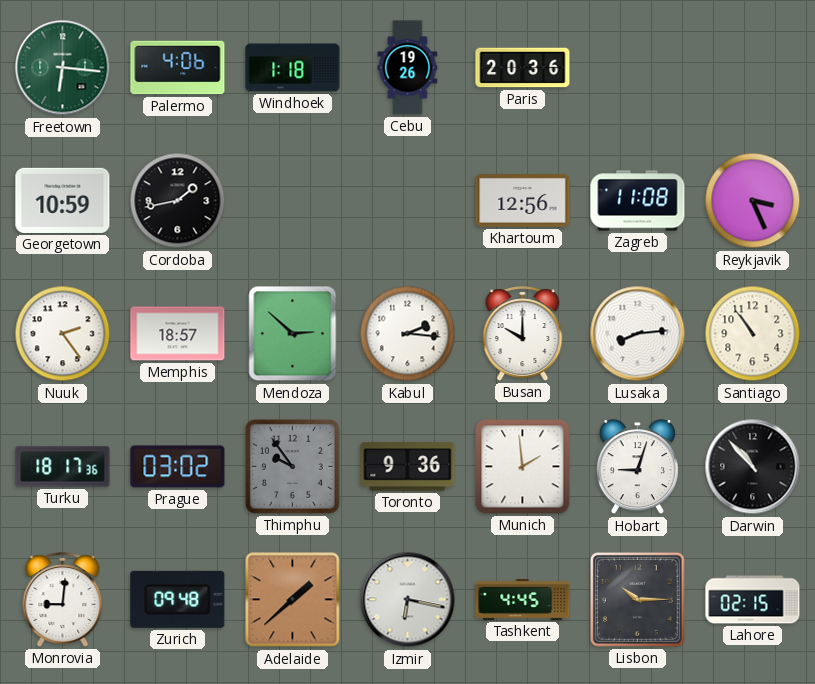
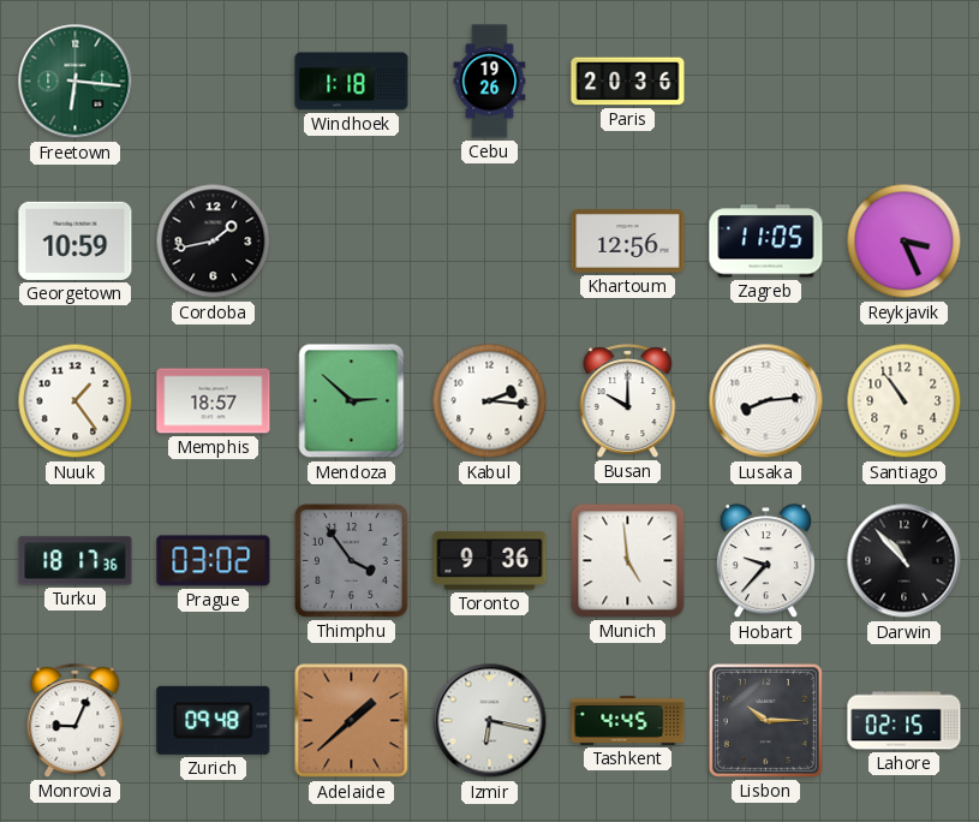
Palermo: 4:06 -> none (178, 68)
Zagreb: 11:08 -> 11:05 (766, 242)
Nuuk: 2:24 -> 1:24 (76, 401)
Thimphu: 9:54 -> 3:54 (351, 560)
Munich: 1:59 -> 4:59 (628, 561)
Hobart: 9:03 -> 9:37 (765, 561)
Monrovia: 9:01 -> 9:04 (76, 721)
